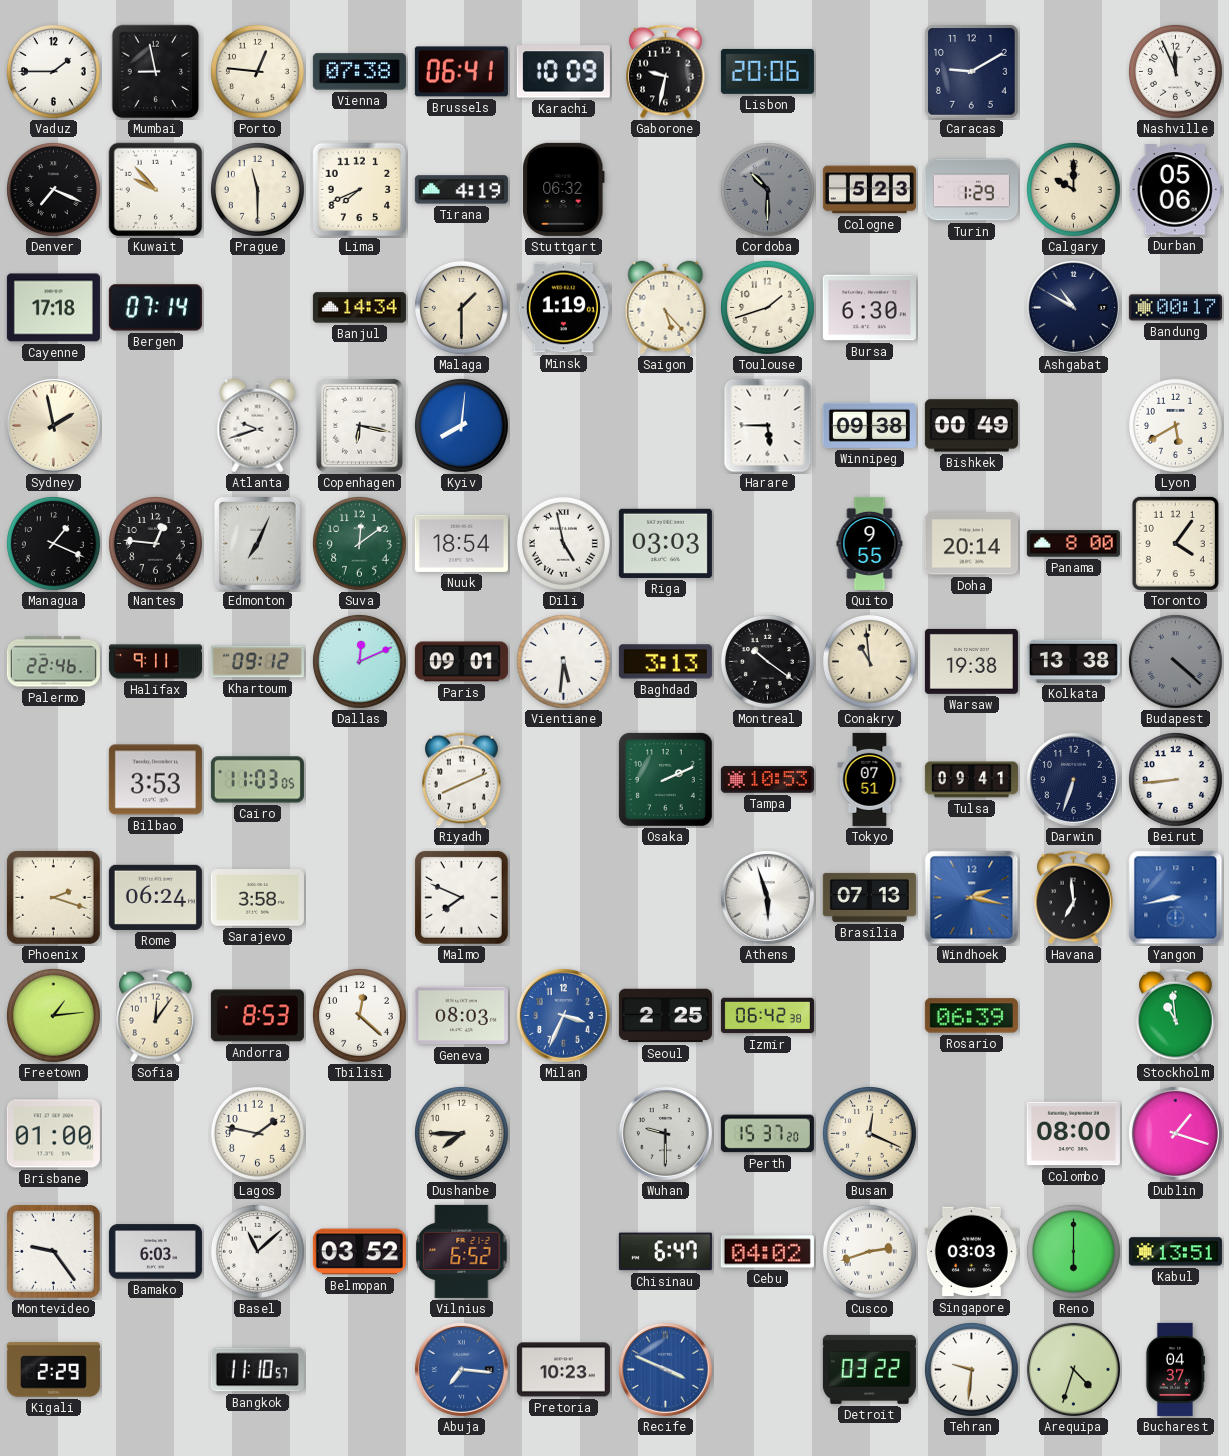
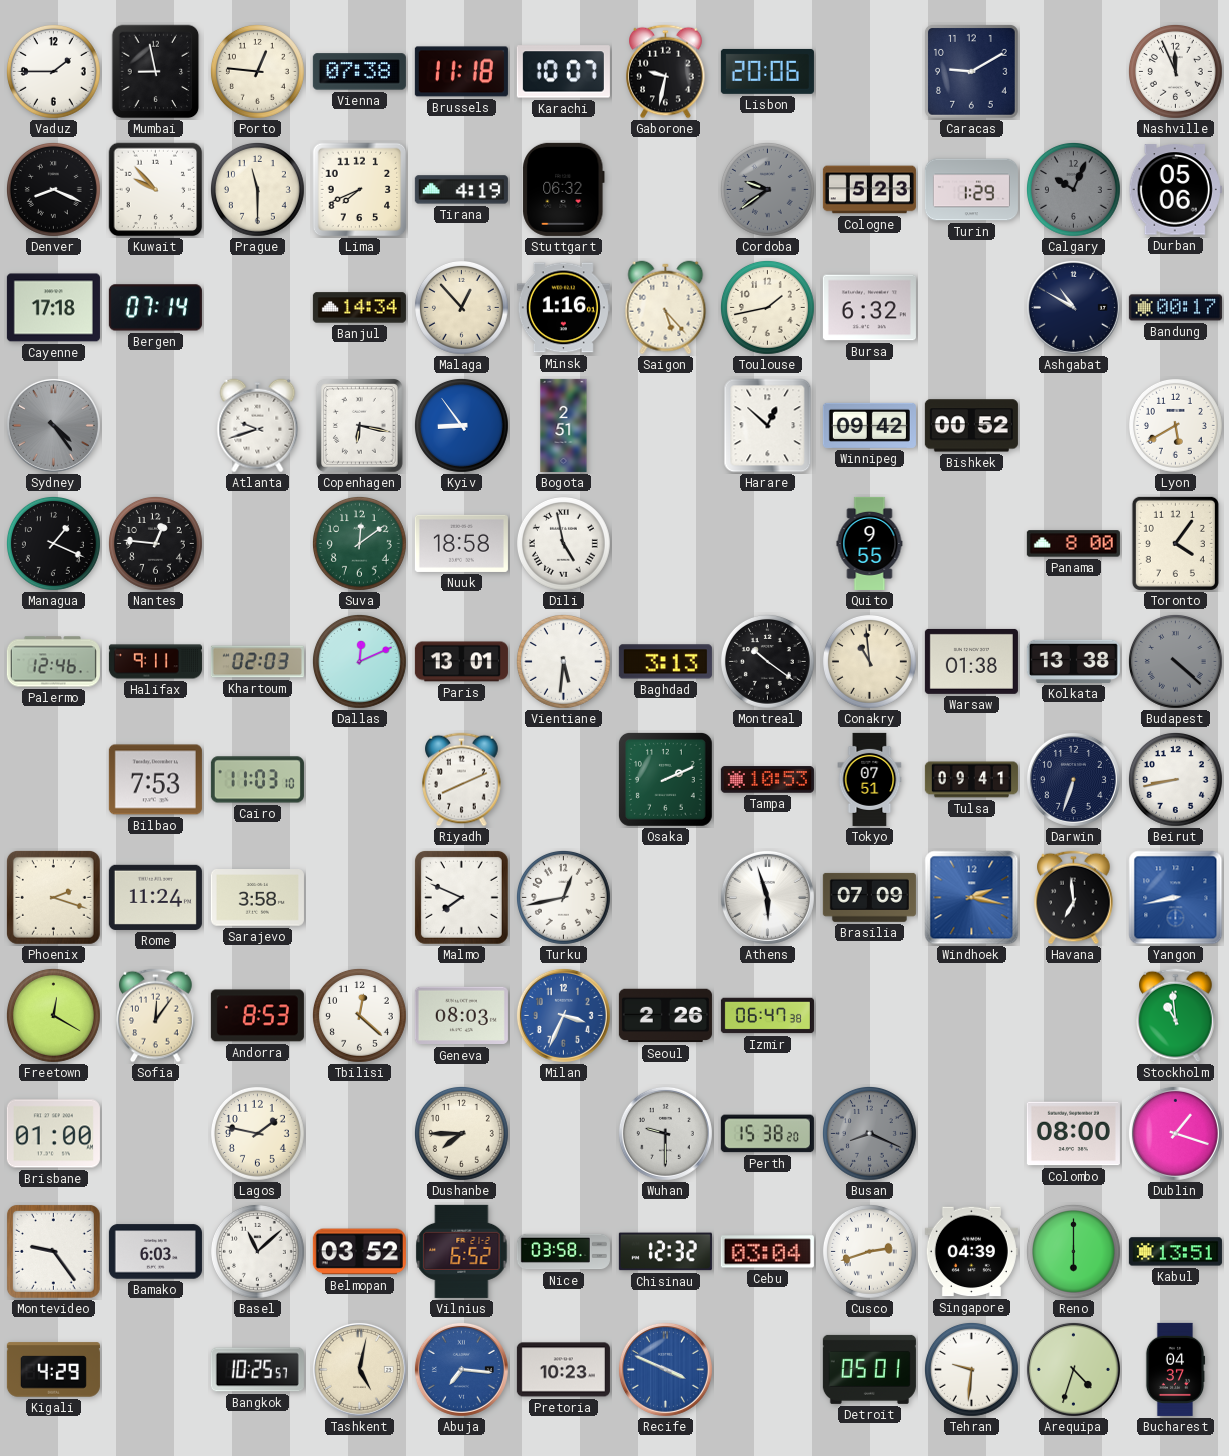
Brussels: 06:41 -> 11:18 (461, 72)
Karachi: 10:09 -> 10:07 (563, 72)
Denver: 7:19 -> 8:19 (53, 189)
Cordoba: 10:30 -> 9:39 (767, 189)
Calgary: 10:00 -> 10:04 (1073, 189)
Calgary dial: cream -> grey (1073, 189)
Malaga: 1:30 -> 12:53 (461, 307)
Minsk: 1:19 -> 1:16 (563, 308)
Toulouse: 1:42 -> 1:43 (767, 307)
Bursa: 6:30 -> 6:32 (869, 308)
Sydney: 1:58 -> 4:24 (53, 425)
Sydney dial: cream -> grey (53, 425)
Kyiv: 8:01 -> 8:54 (461, 425)
Bogota: none -> 2:51 (564, 425)
Harare: 5:45 -> 12:52 (768, 426)
Winnipeg: 09:38 -> 09:42 (869, 425)
Bishkek: 00:49 -> 00:52 (971, 426)
Edmonton: 7:04 -> none (257, 543)
Nuuk: 18:54 -> 18:58 (461, 543)
Riga: 03:03 -> none (665, 543)
Doha: 20:14 -> none (971, 544)
Palermo: 22:46 -> 12:46 (53, 662)
Khartoum: 09:12 -> 02:03 (257, 662)
Paris: 09:01 -> 13:01 (461, 662)
Warsaw: 19:38 -> 01:38 (971, 661)
Bilbao: 3:53 -> 7:53 (155, 780)
Cairo: 11:03:05 -> 11:03:10 (257, 780)
Beirut: 8:44 -> 8:43 (1175, 779)
Rome: 06:24 -> 11:24 (155, 897)
Turku: none -> 12:43 (563, 897)
Brasilia: 07:13 -> 07:09 (869, 897)
Freetown: 1:14 -> 12:20 (53, 1015)
Seoul: 2:25 -> 2:26 (665, 1016)
Izmir: 06:42 -> 06:47 (767, 1016)
Rosario: 06:39 -> none (971, 1016)
Perth: 15:37 -> 15:38 (767, 1134)
Busan: 12:19 -> 8:19 (869, 1133)
Busan dial: cream -> grey (869, 1133)
Nice: none -> 03:58 (563, 1252)
Chisinau: 6:47 -> 12:32 (665, 1252)
Cebu: 04:02 -> 03:04 (767, 1252)
Singapore: 03:03 -> 04:39 (971, 1252)
Kigali: 2:29 -> 4:29 (53, 1370)
Bangkok: 11:10 -> 10:25 (257, 1370)
Tashkent: none -> 5:02 (359, 1369)
Detroit: 03:22 -> 05:01 (869, 1369)
